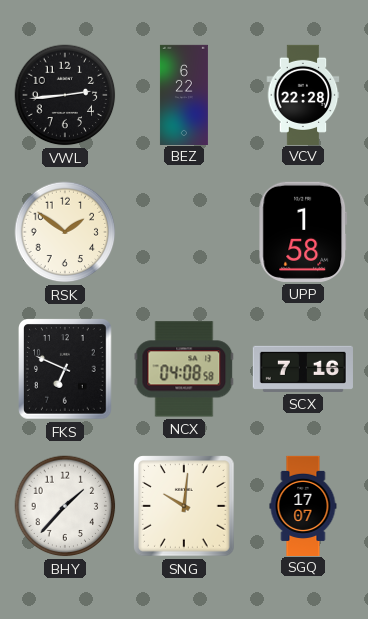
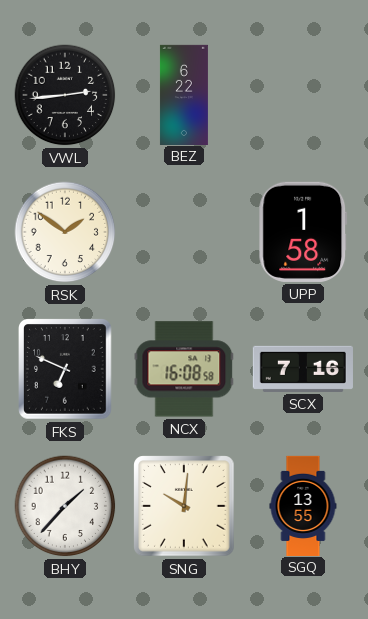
VCV: 22:28 -> none (303, 94)
NCX: 04:08 -> 16:08 (184, 369)
SGQ: 17:07 -> 13:55 (303, 505)
